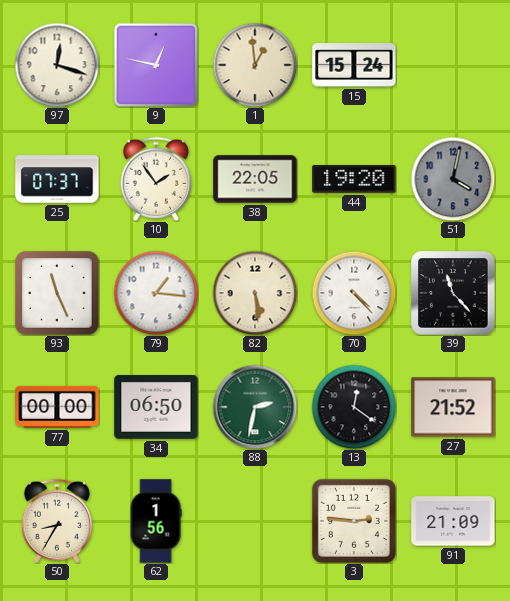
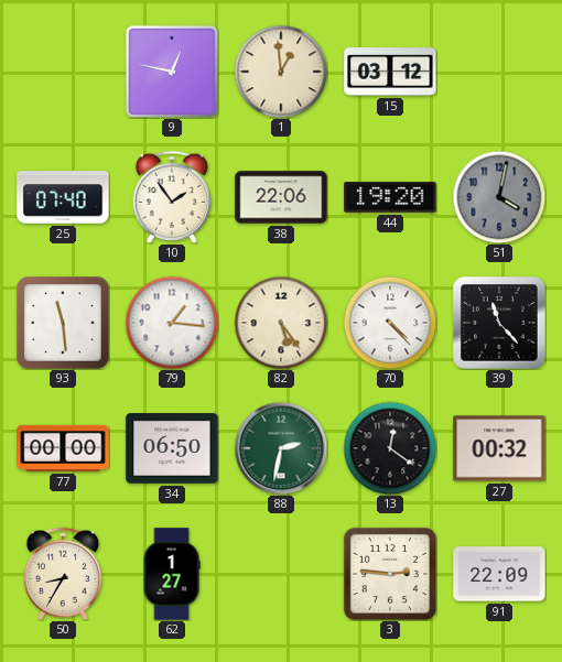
97: 12:18 -> none (57, 65)
15: 15:24 -> 03:12 (390, 72)
25: 07:37 -> 07:40 (63, 197)
38: 22:05 -> 22:06 (281, 197)
93: 11:26 -> 11:29 (63, 323)
82: 5:29 -> 5:24 (281, 323)
27: 21:52 -> 00:32 (499, 448)
62: 1:56 -> 1:27 (172, 574)
91: 21:09 -> 22:09 (499, 574)
